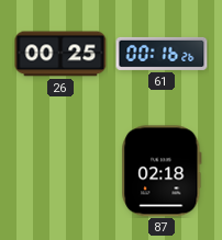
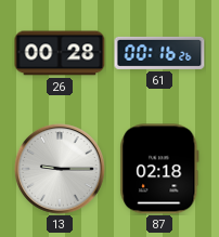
26: 00:25 -> 00:28 (60, 53)
13: none -> 9:15 (60, 169)
